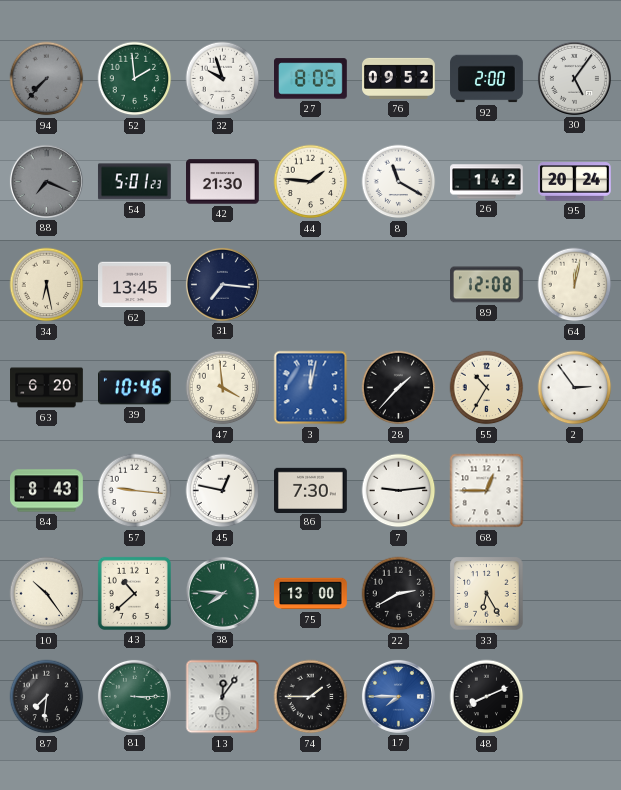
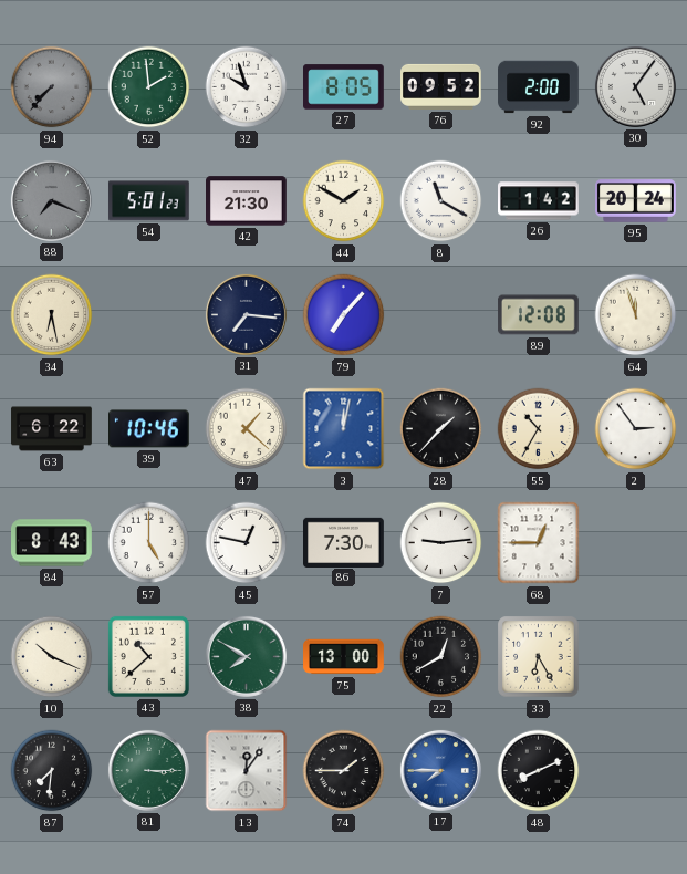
44: 1:46 -> 1:50 (344, 201)
62: 13:45 -> none (135, 285)
79: none -> 7:07 (344, 315)
64: 12:02 -> 11:57 (636, 315)
63: 6:20 -> 6:22 (52, 429)
47: 3:59 -> 1:22 (247, 429)
57: 9:16 -> 5:00 (149, 543)
10: 10:24 -> 10:19 (52, 657)
38: 7:46 -> 7:50 (246, 656)
22: 2:40 -> 12:40 (441, 657)
